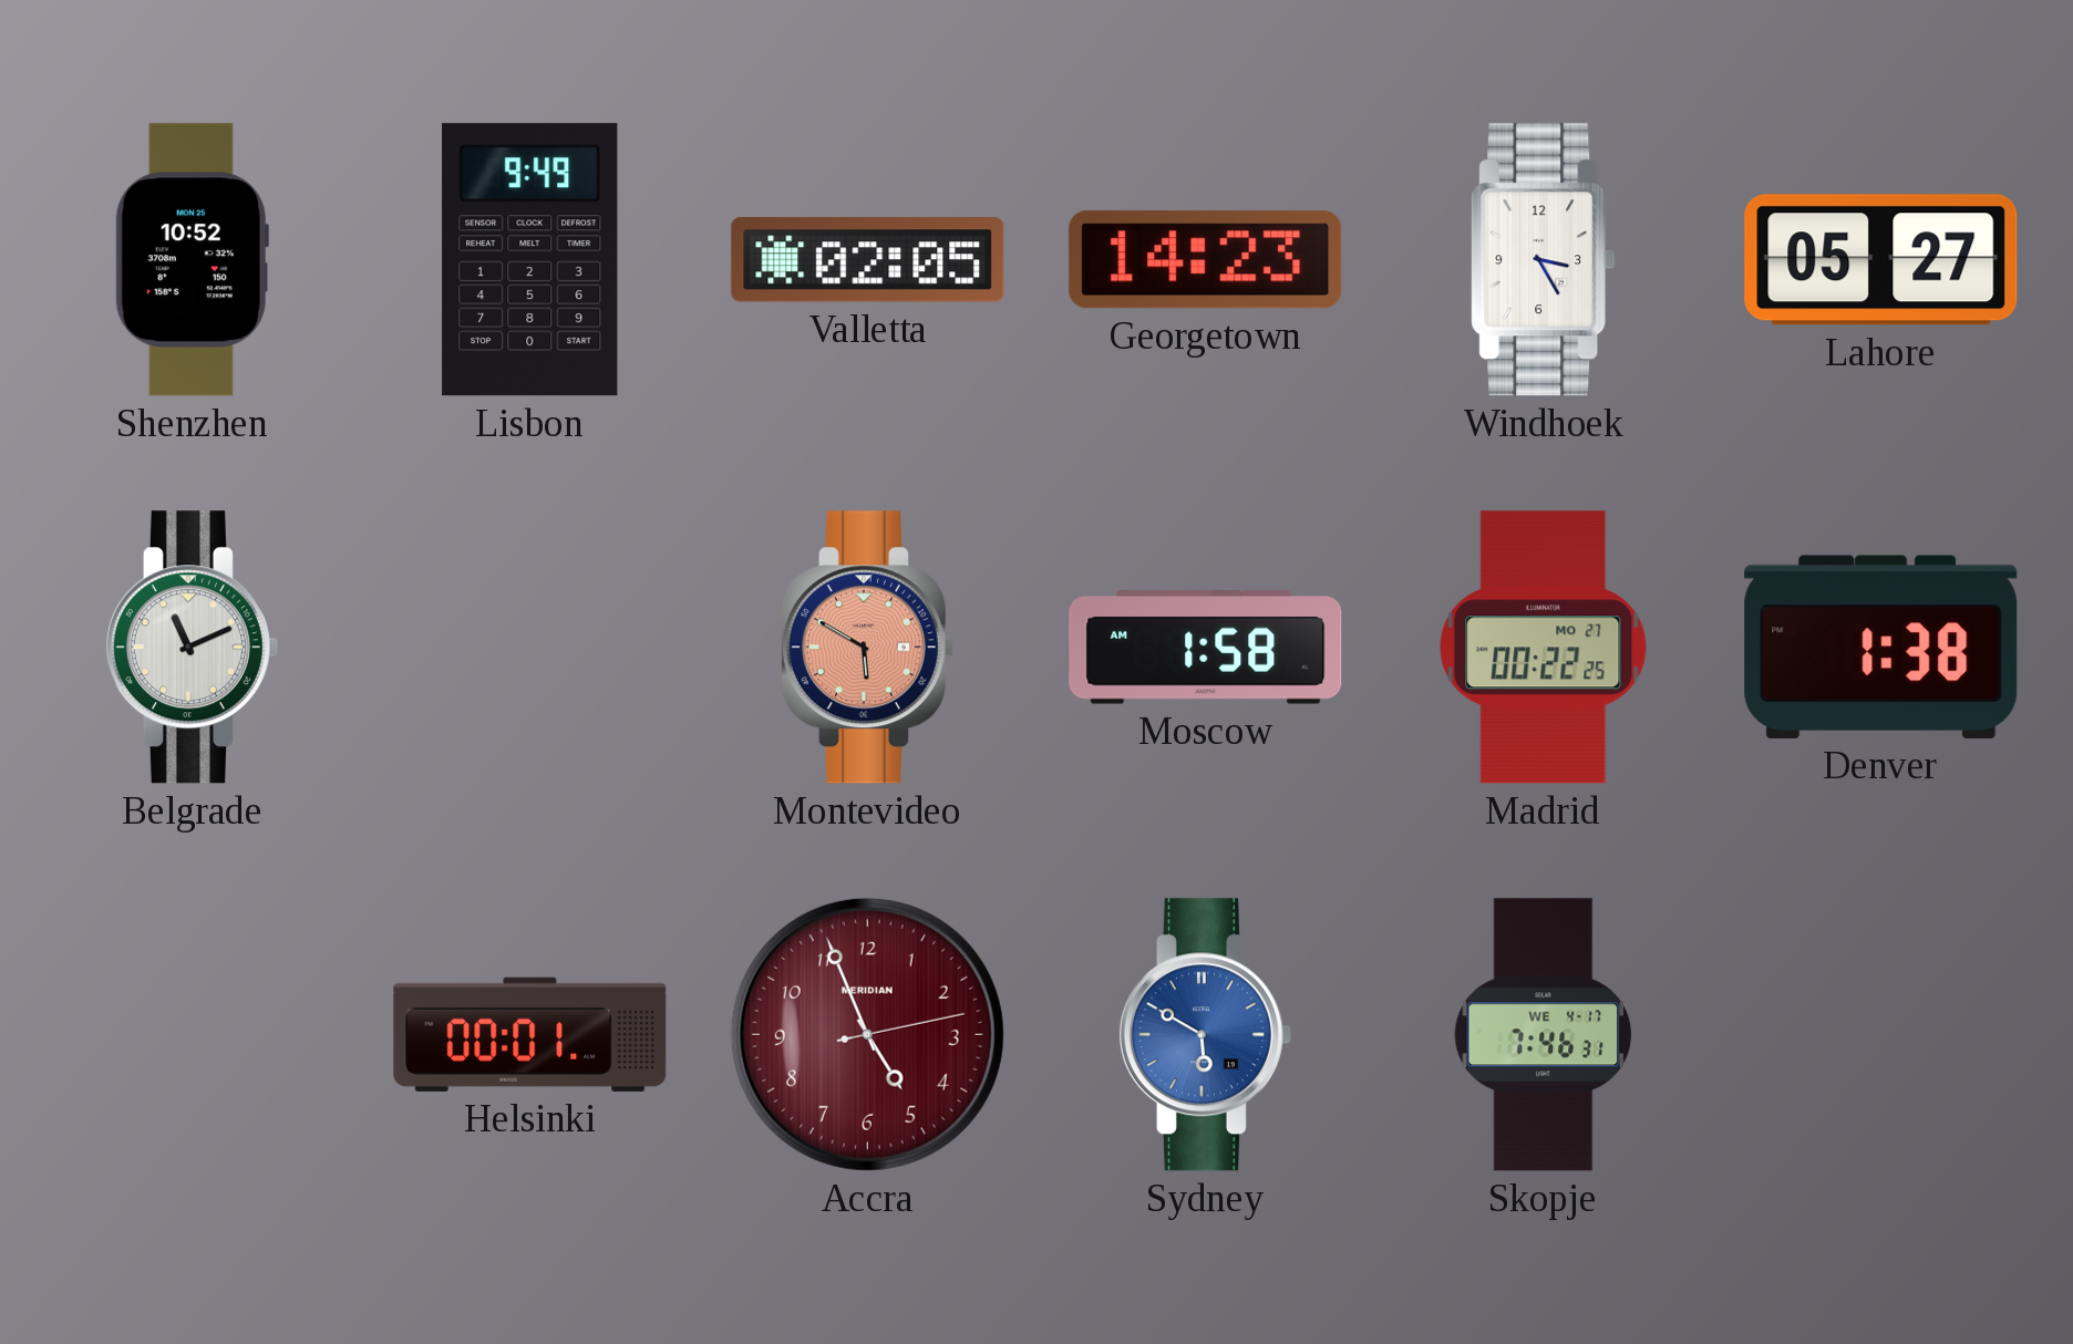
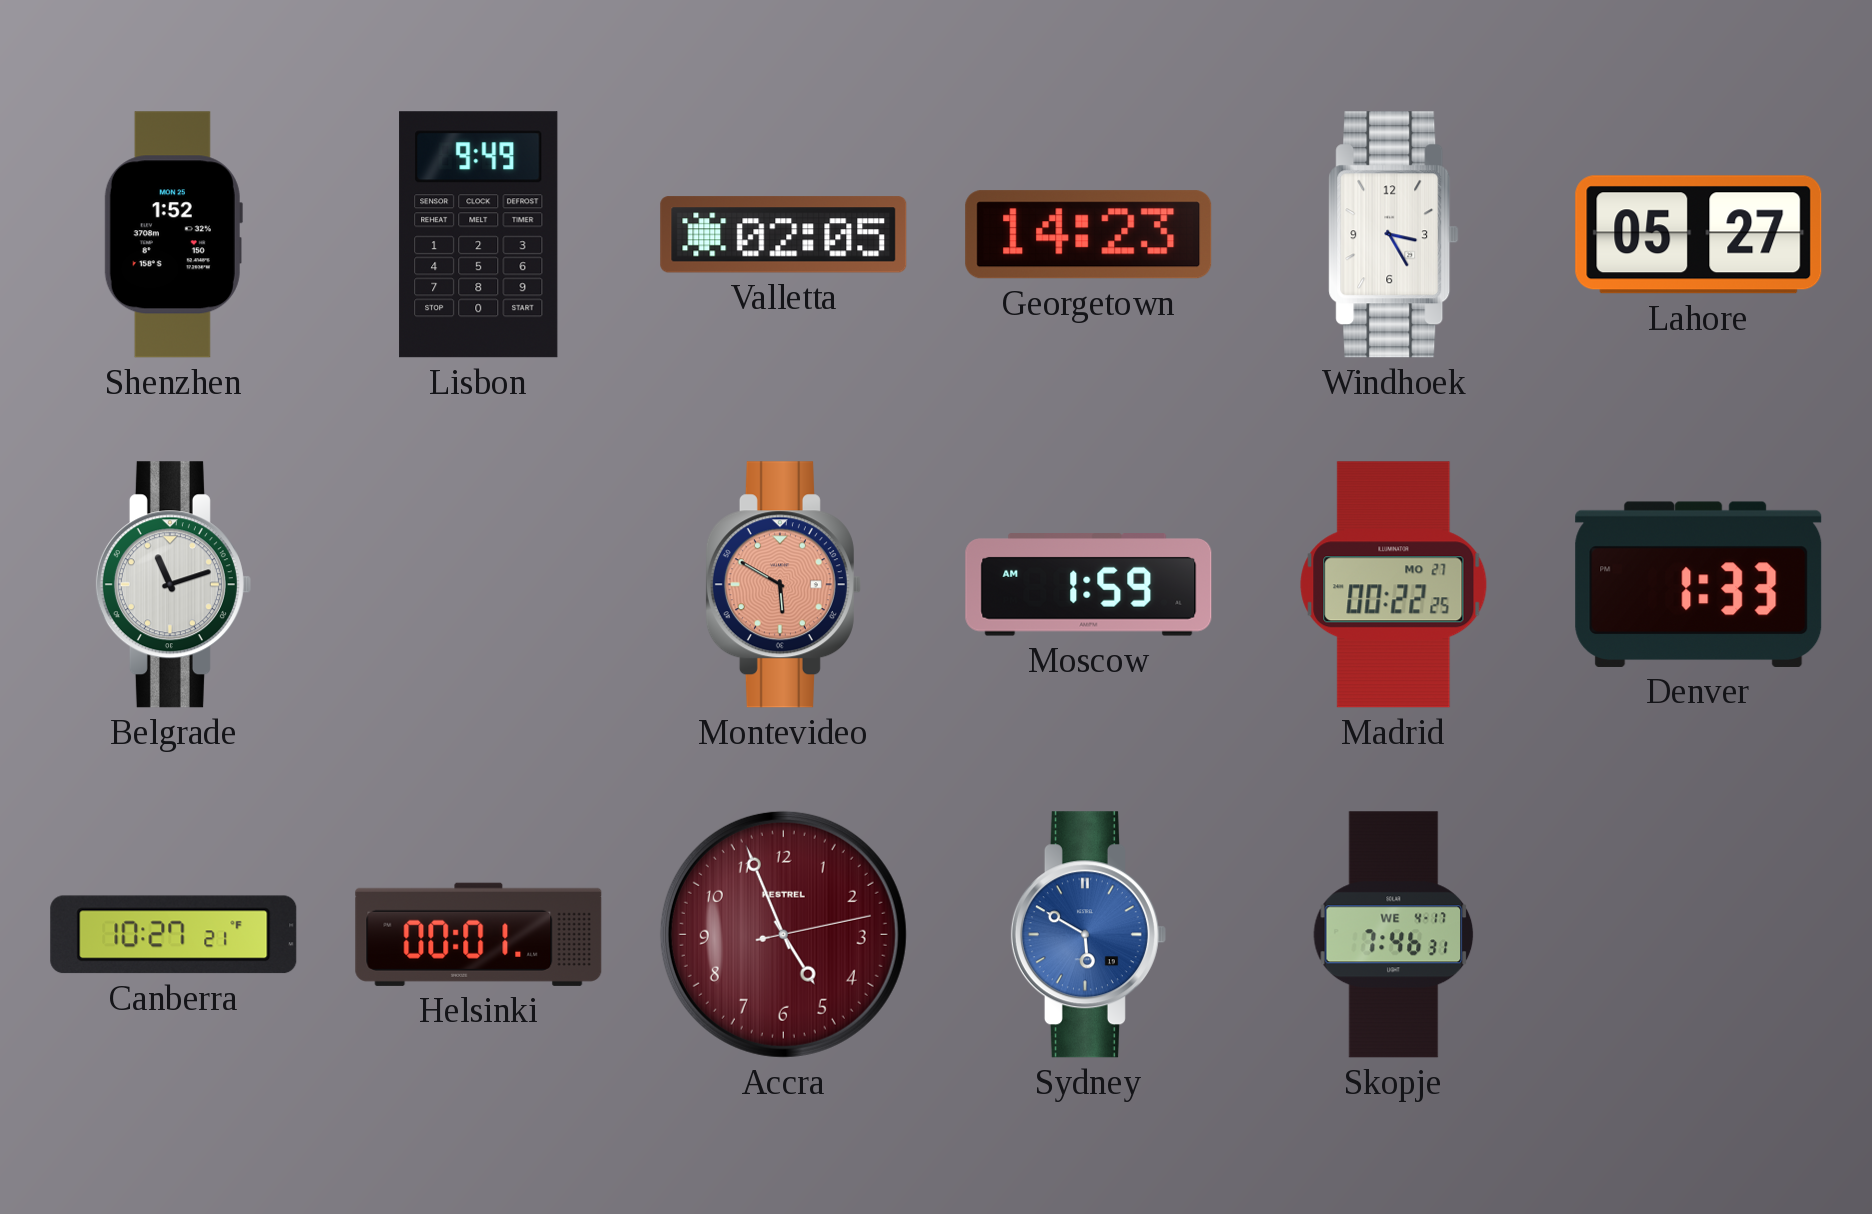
Shenzhen: 10:52 -> 1:52 (173, 235)
Belgrade: 11:11 -> 11:12 (173, 585)
Moscow: 1:58 -> 1:59 (1089, 585)
Denver: 1:38 -> 1:33 (1699, 584)
Canberra: none -> 10:27 (174, 935)
Accra brand: MERIDIAN -> KESTREL (783, 934)
